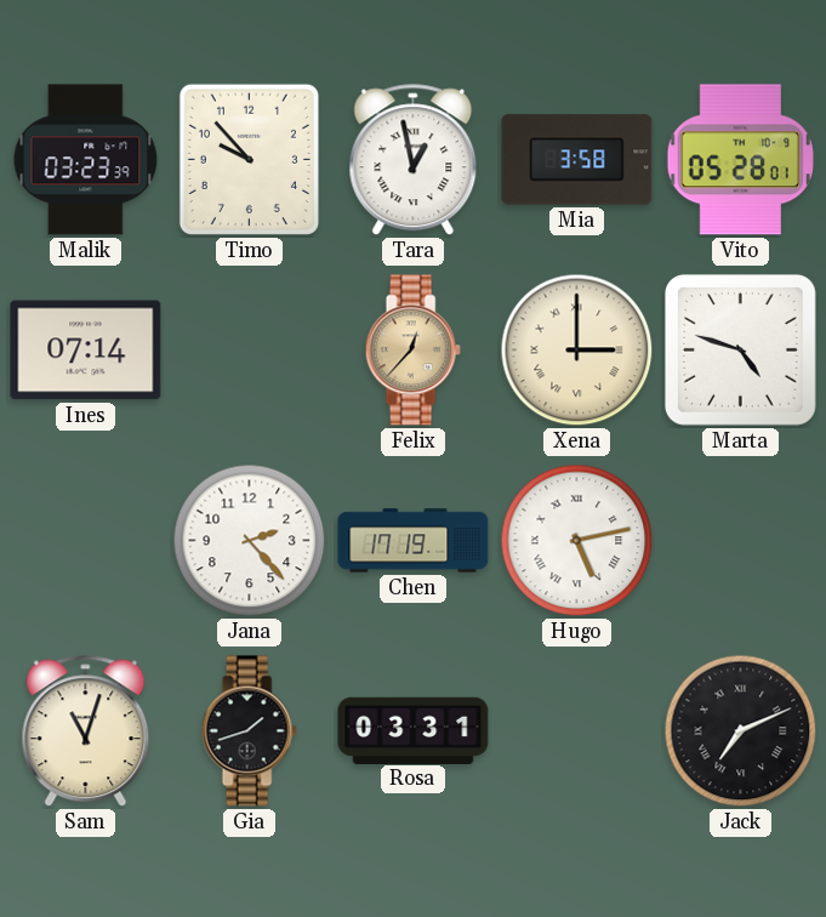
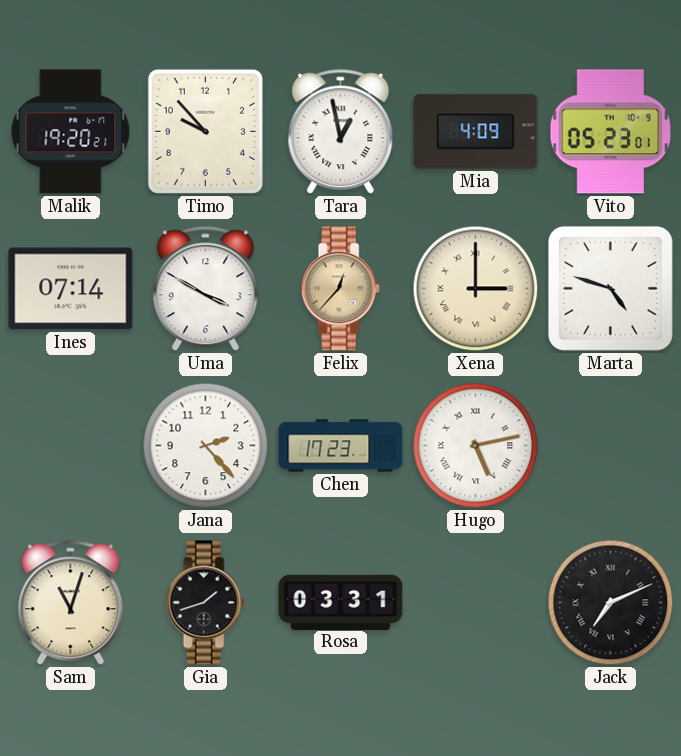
Malik: 03:23 -> 19:20 (71, 132)
Mia: 3:58 -> 4:09 (476, 132)
Vito: 05:28 -> 05:23 (610, 132)
Uma: none -> 3:50 (206, 289)
Chen: 17:19 -> 17:23 (341, 446)
